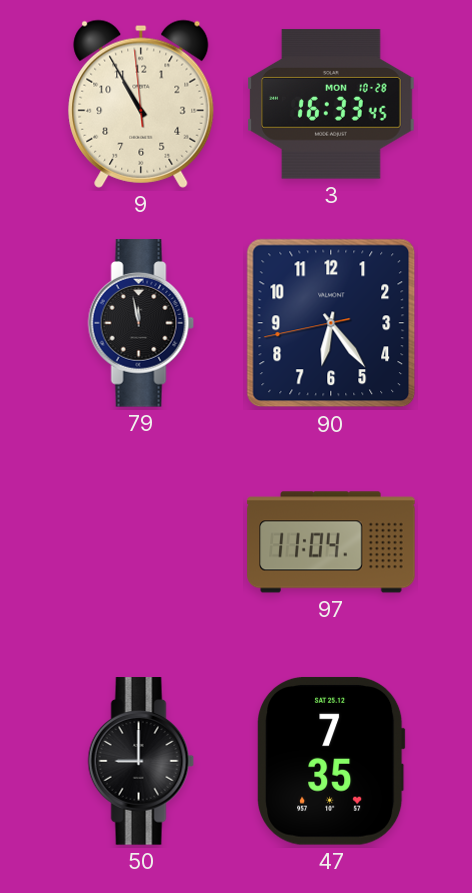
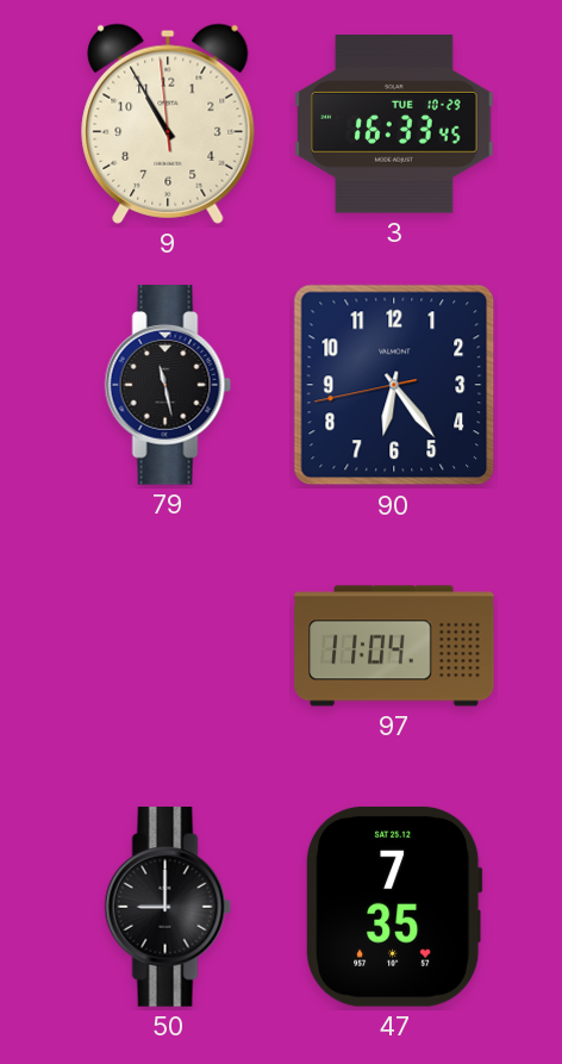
3 date: MON 10-28 -> TUE 10-29 (394, 124)
79: 11:58 -> 11:28 (168, 385)
